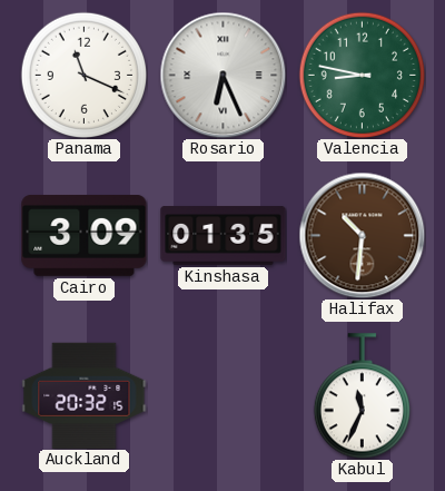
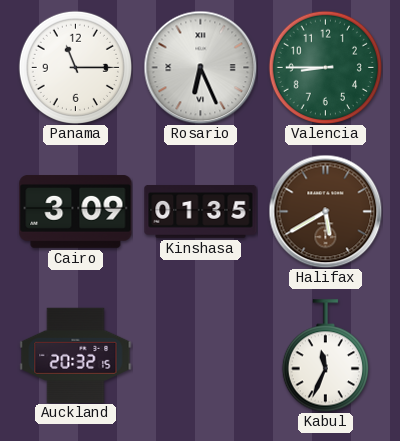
Panama: 11:19 -> 11:15 (75, 67)
Valencia: 8:47 -> 8:45 (325, 67)
Halifax: 10:31 -> 5:40 (325, 211)
